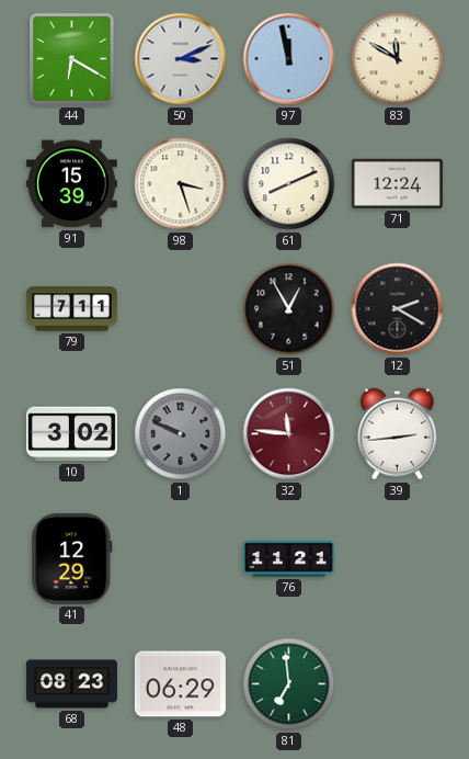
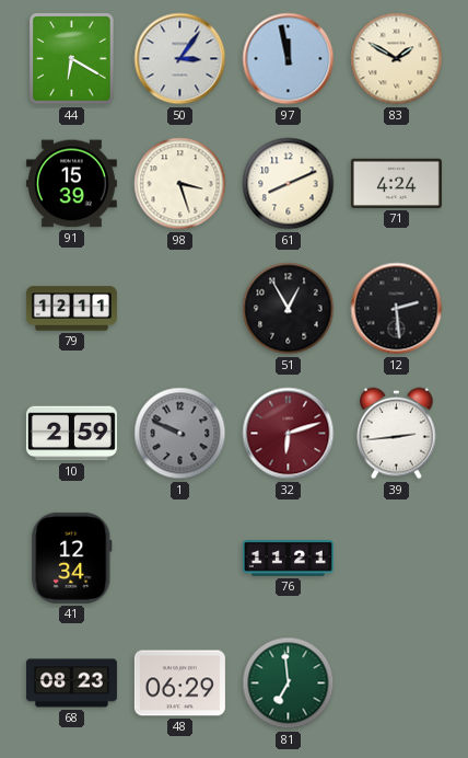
50: 3:11 -> 3:06 (180, 59)
83: 11:50 -> 1:50 (397, 59)
71: 12:24 -> 4:24 (396, 183)
79: 7:11 -> 12:11 (71, 309)
12: 2:20 -> 2:29 (397, 309)
10: 3:02 -> 2:59 (71, 434)
32: 11:46 -> 6:12 (289, 434)
41: 12:29 -> 12:34 (72, 558)
